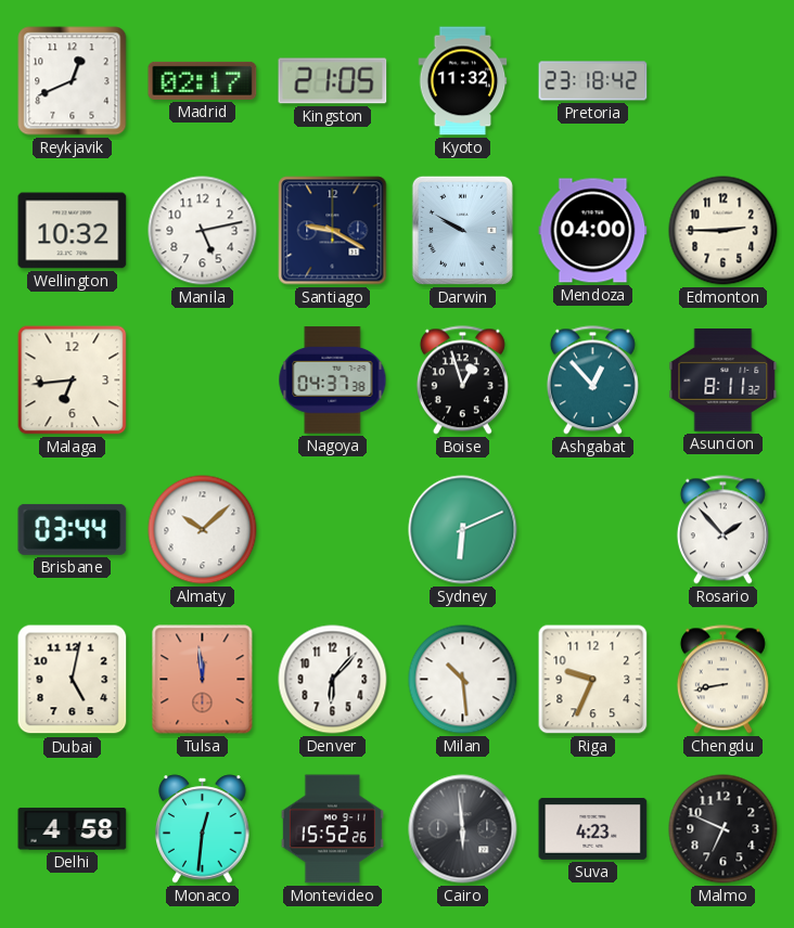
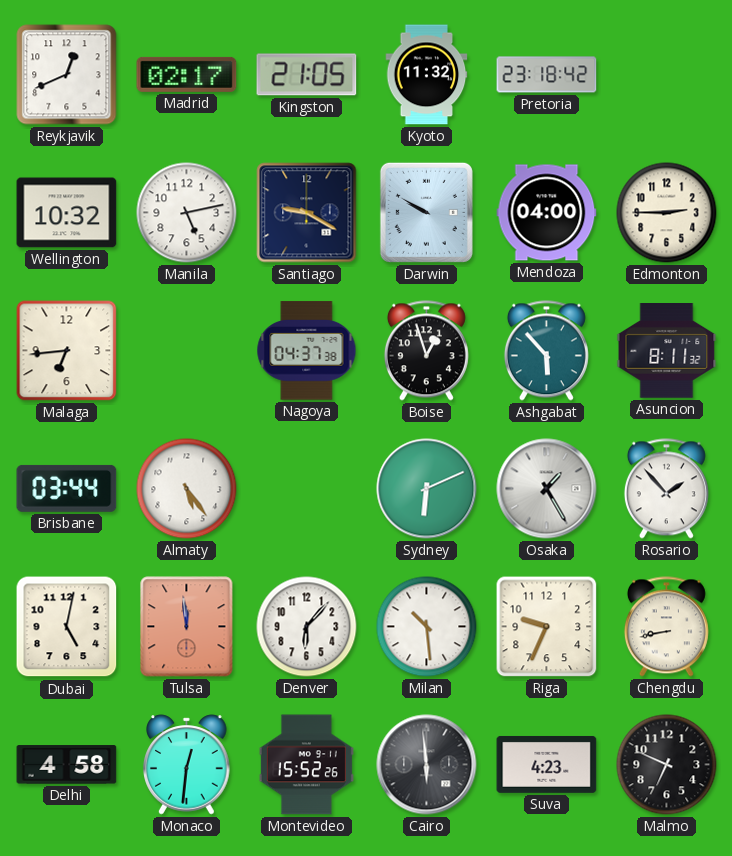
Ashgabat: 12:53 -> 5:53 (546, 351)
Almaty: 10:08 -> 5:24 (187, 489)
Osaka: none -> 1:25 (547, 489)
